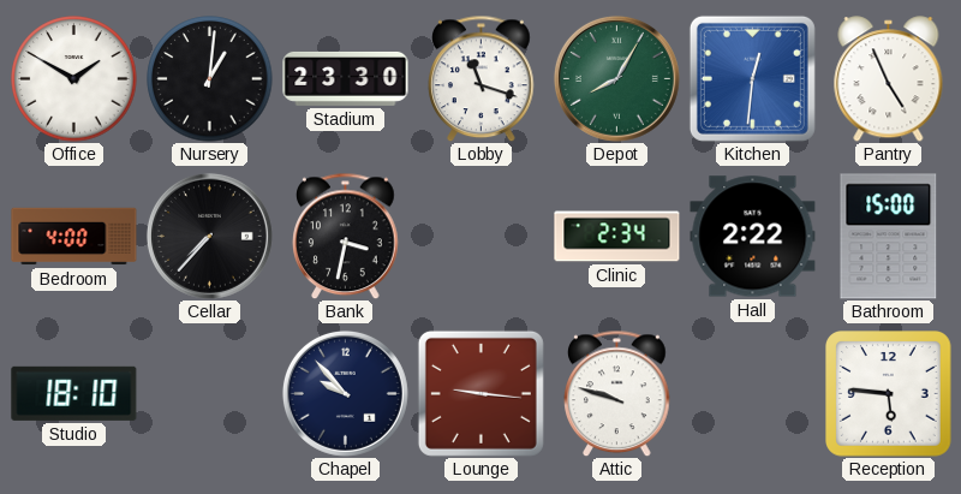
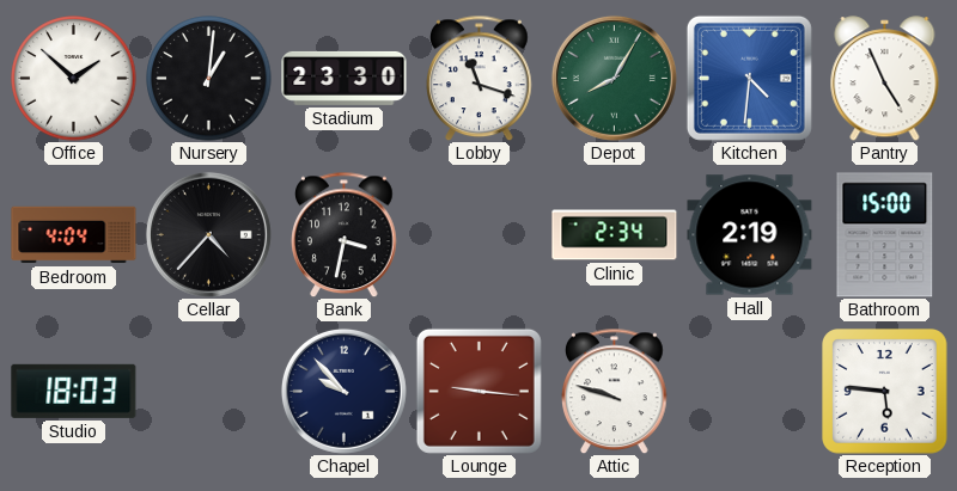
Office: 1:50 -> 1:52 (74, 79)
Kitchen: 12:31 -> 4:31 (749, 78)
Bedroom: 4:00 -> 4:04 (74, 235)
Cellar: 7:37 -> 4:37 (208, 234)
Hall: 2:22 -> 2:19 (750, 235)
Studio: 18:10 -> 18:03 (74, 391)
